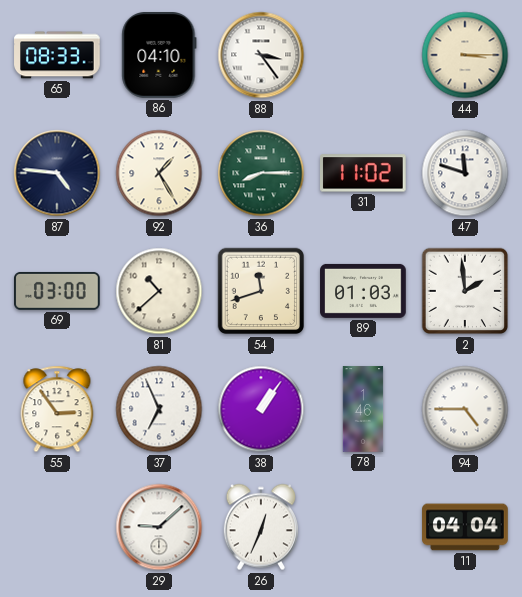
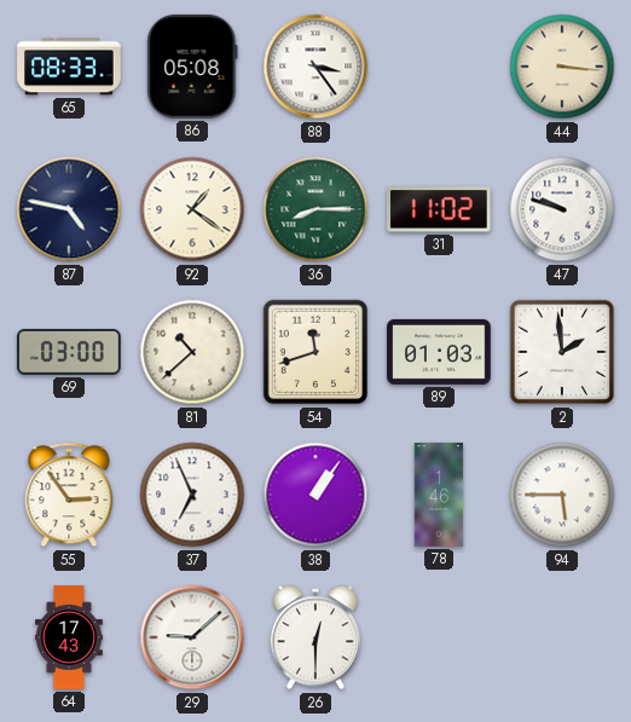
86: 04:10 -> 05:08 (192, 67)
44: 3:15 -> 3:16 (562, 67)
87: 4:46 -> 4:47 (69, 209)
92: 1:25 -> 1:21 (192, 209)
47: 11:48 -> 9:48 (562, 209)
94: 4:45 -> 5:45 (562, 495)
64: none -> 17:43 (69, 637)
26: 12:34 -> 12:30 (314, 637)
11: 04:04 -> none (465, 527)
